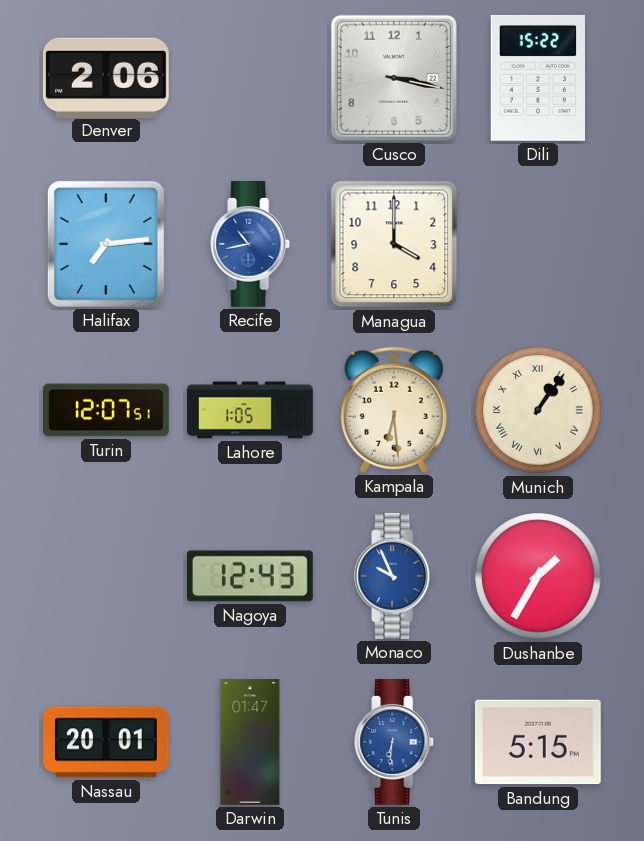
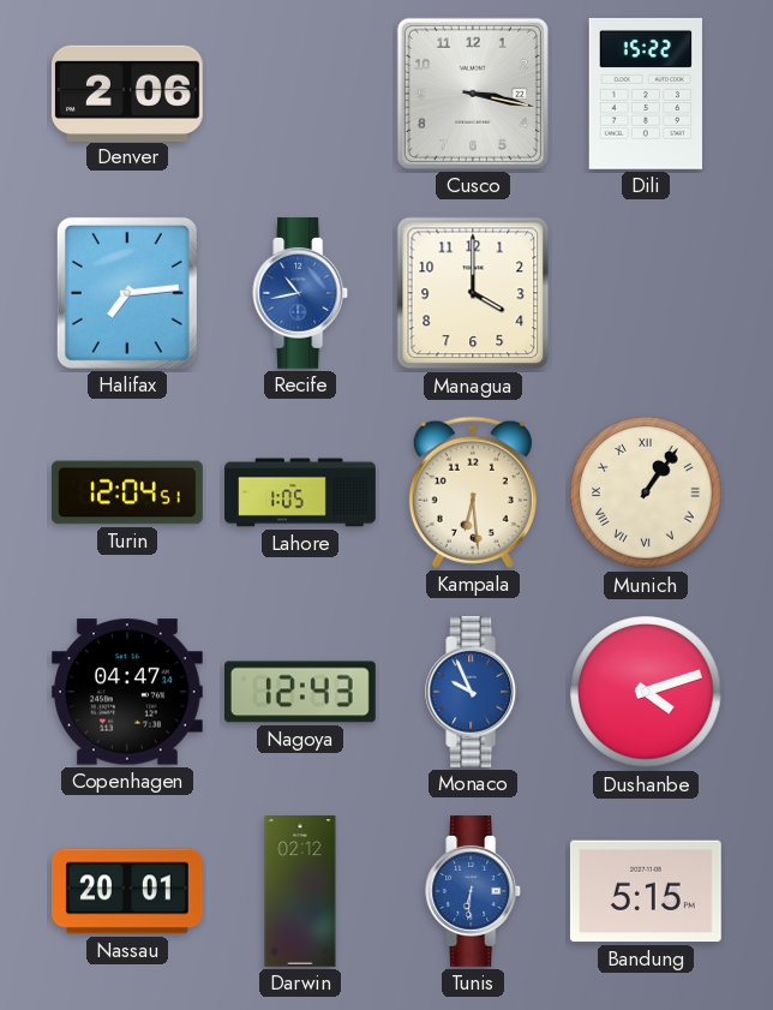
Turin: 12:07 -> 12:04 (128, 492)
Copenhagen: none -> 04:47 (127, 692)
Dushanbe: 1:35 -> 4:12 (646, 692)
Darwin: 01:47 -> 02:12 (300, 892)
